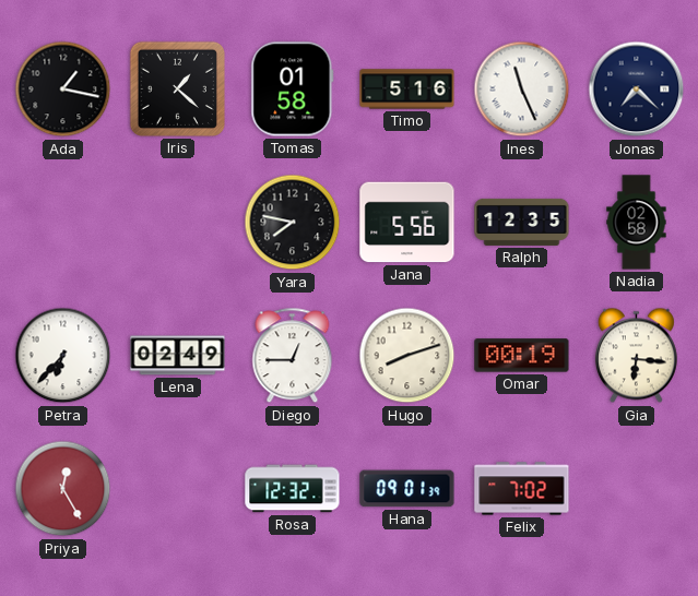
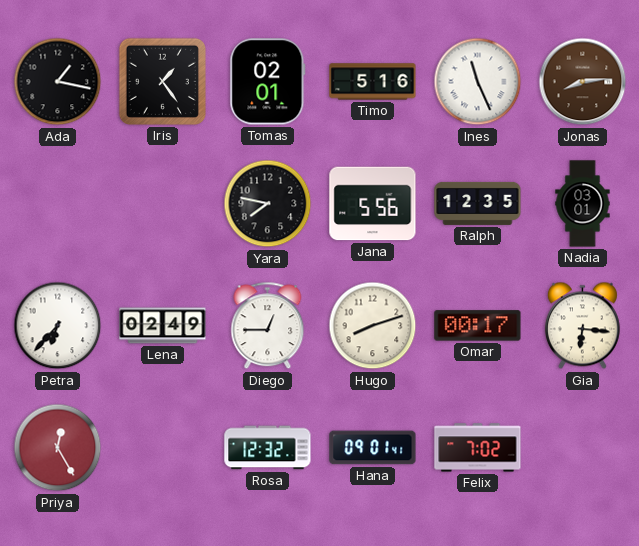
Iris: 1:22 -> 1:24 (162, 81)
Tomas: 01:58 -> 02:01 (268, 82)
Jonas: 7:22 -> 8:14 (583, 82)
Jonas dial: navy -> brown (583, 82)
Nadia: 02:58 -> 03:01 (583, 204)
Omar: 00:19 -> 00:17 (478, 326)
Hana: 09:01:39 -> 09:01:41 (373, 448)
